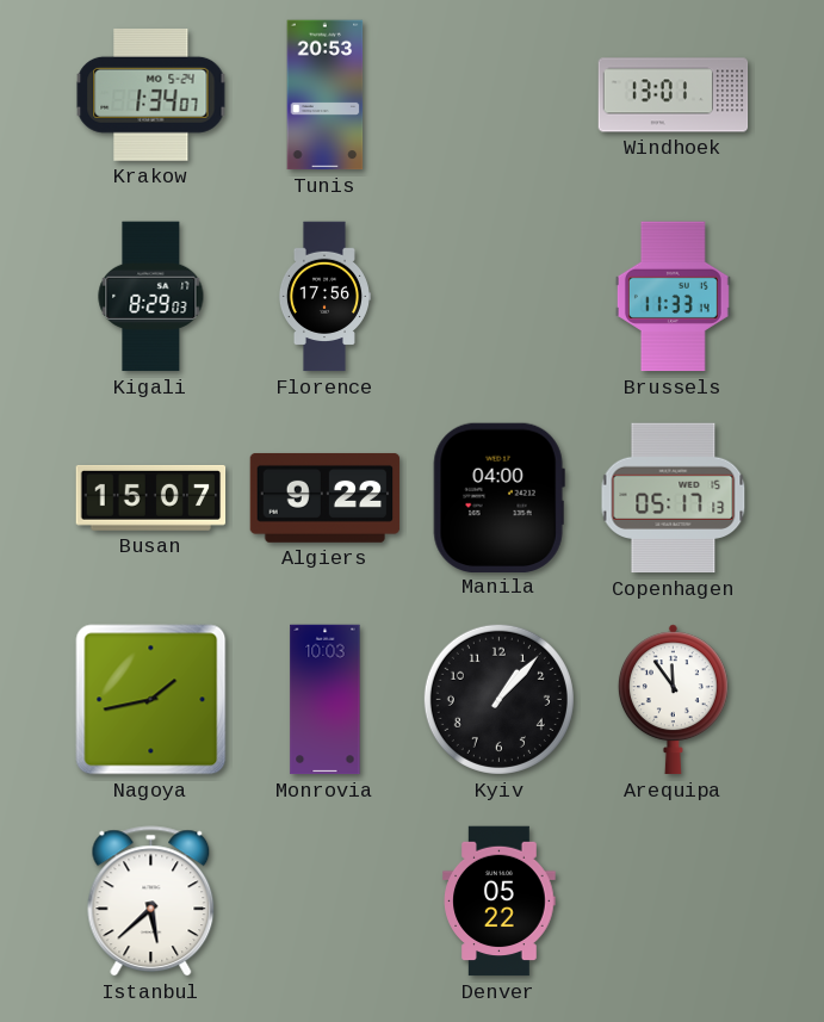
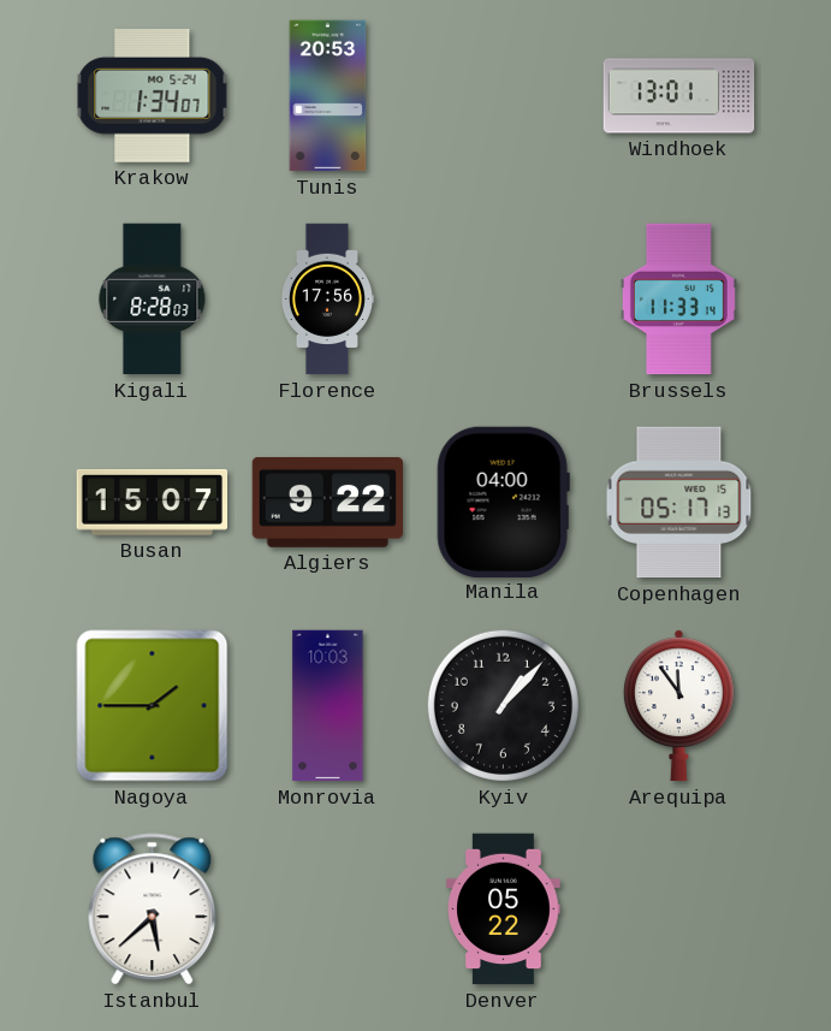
Kigali: 8:29 -> 8:28 (153, 300)
Nagoya: 1:43 -> 1:45 (153, 706)
